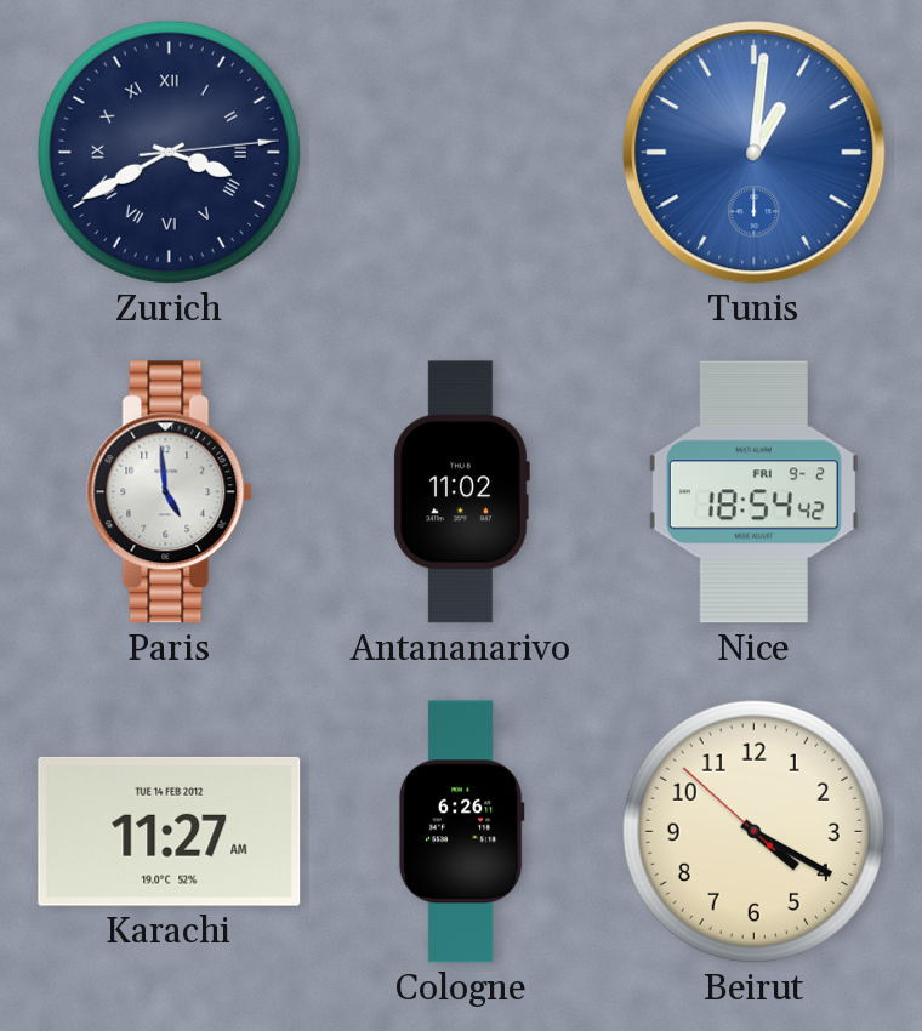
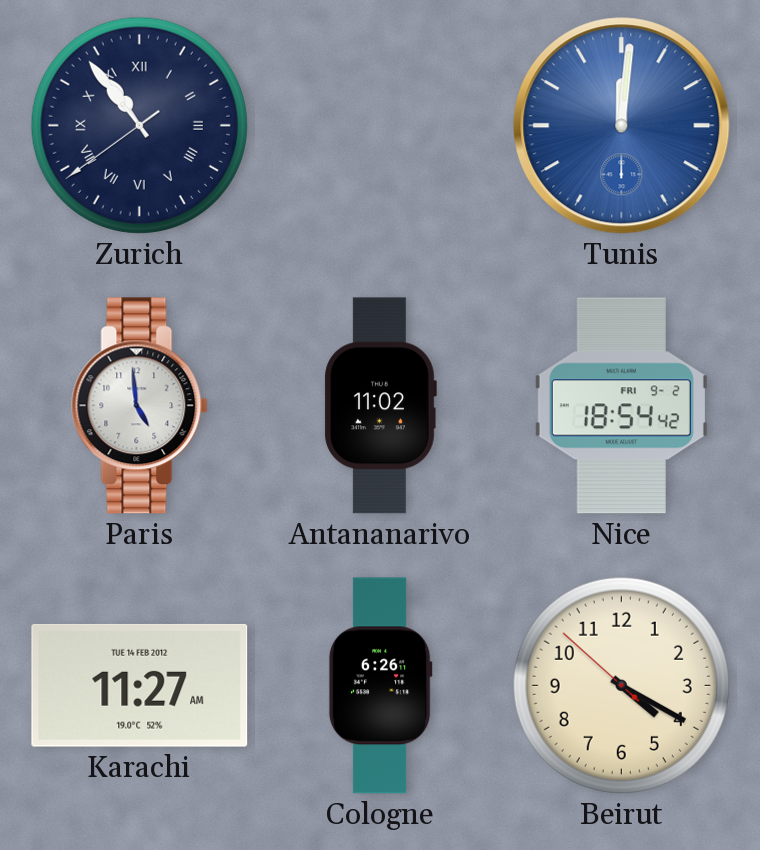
Zurich: 3:40 -> 10:53 (139, 125)
Tunis: 1:01 -> 12:01 (622, 126)
